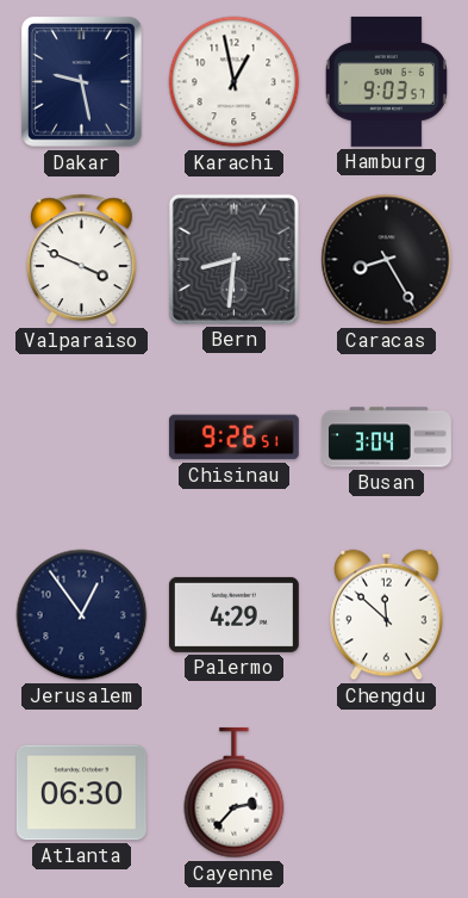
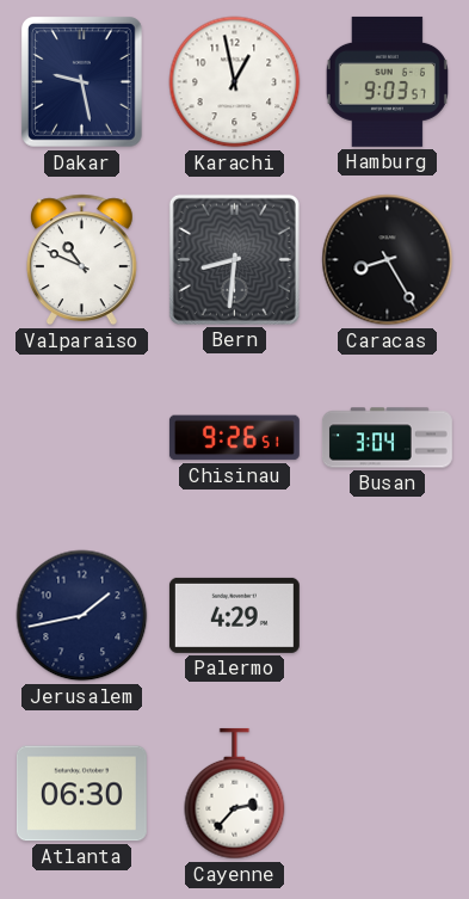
Valparaiso: 3:49 -> 10:49 (81, 260)
Jerusalem: 12:54 -> 1:43 (82, 616)
Chengdu: 11:52 -> none (387, 615)
